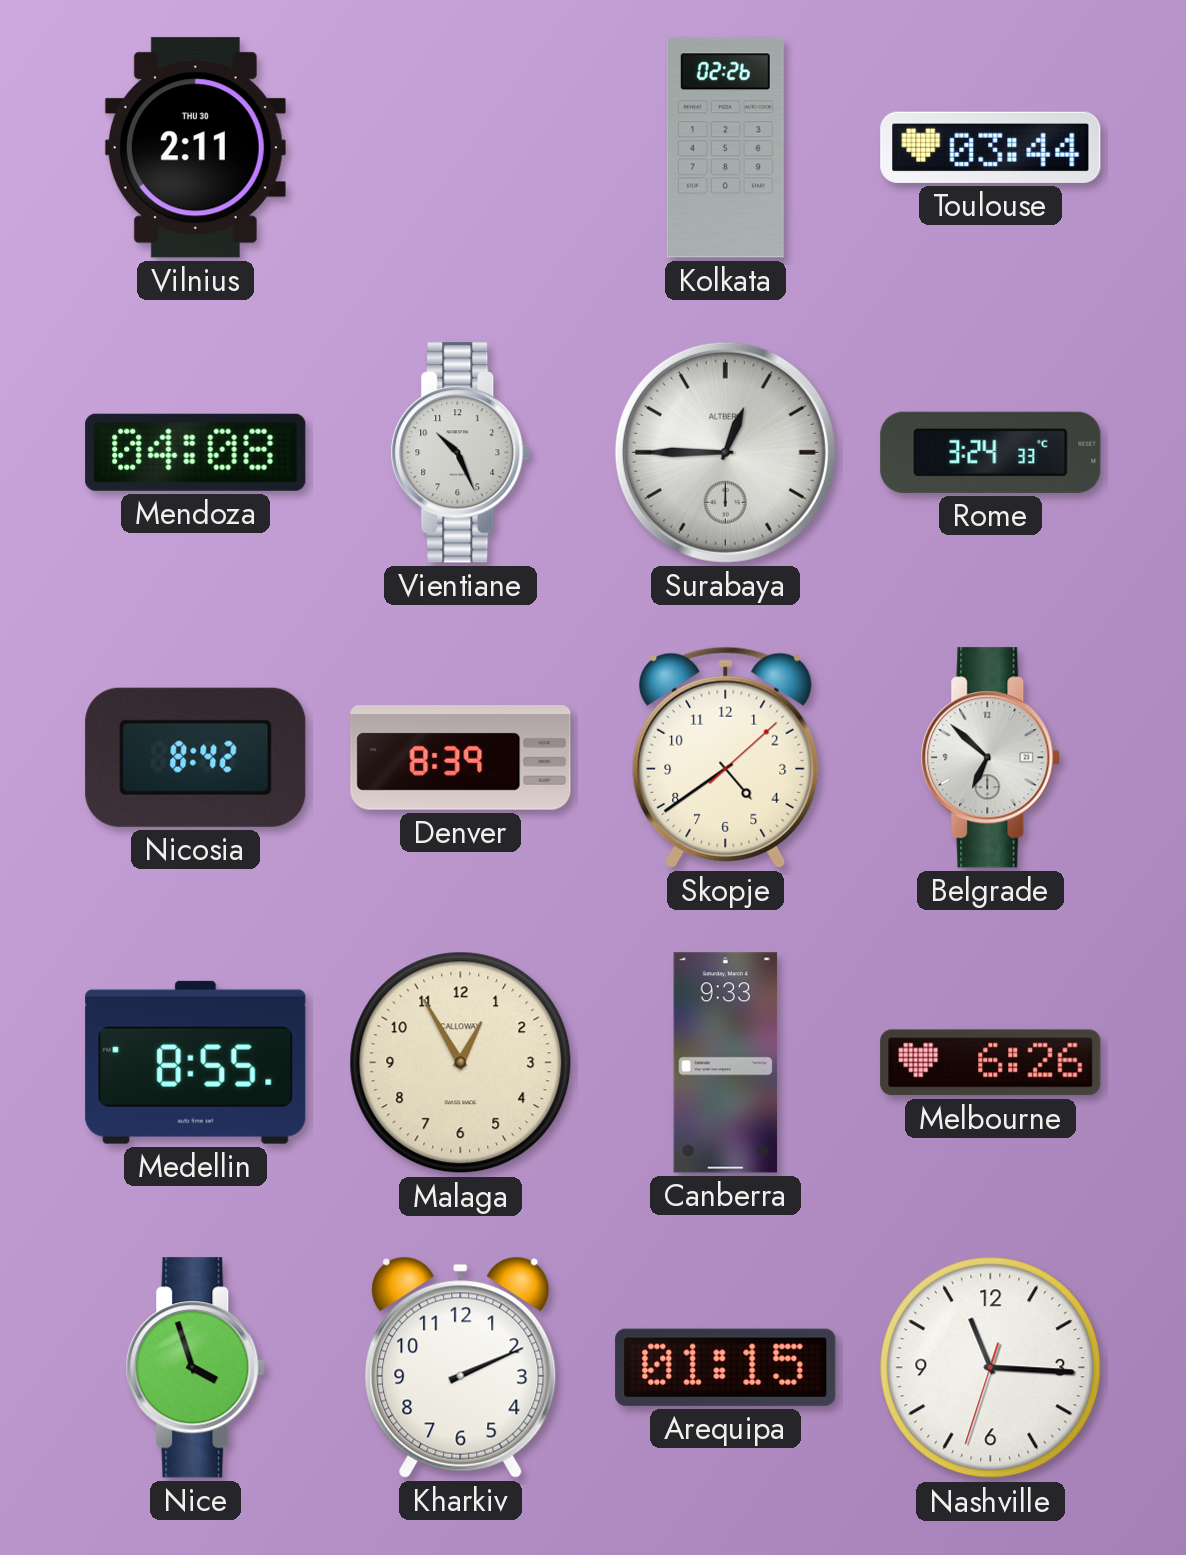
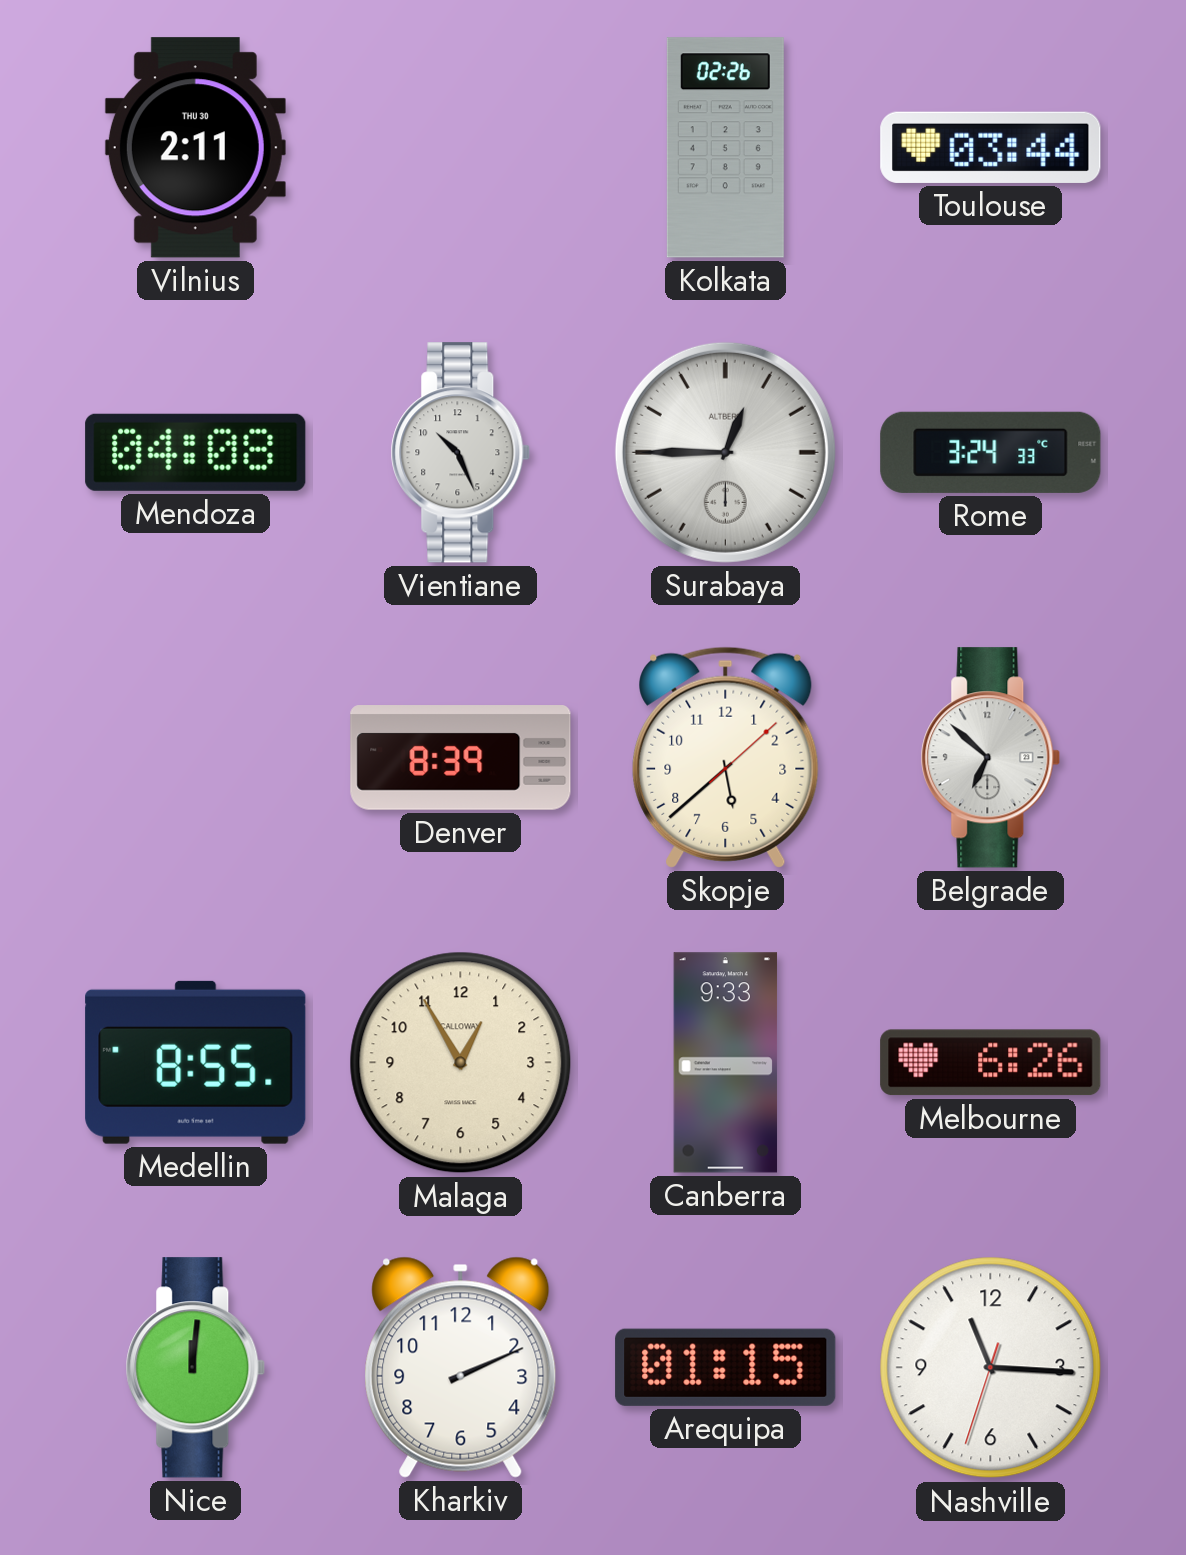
Nicosia: 8:42 -> none (196, 757)
Skopje: 4:39 -> 5:38 (726, 757)
Nice: 3:57 -> 12:01 (196, 1368)
